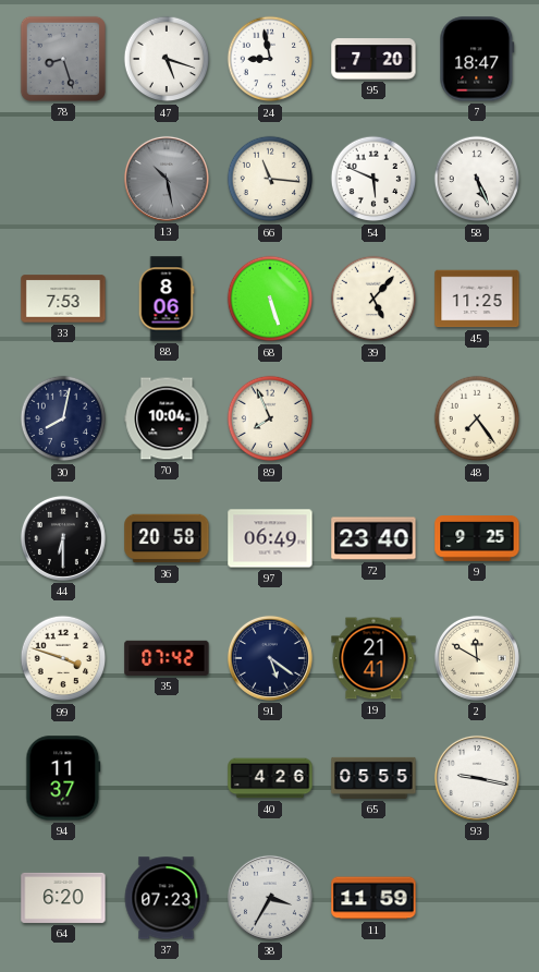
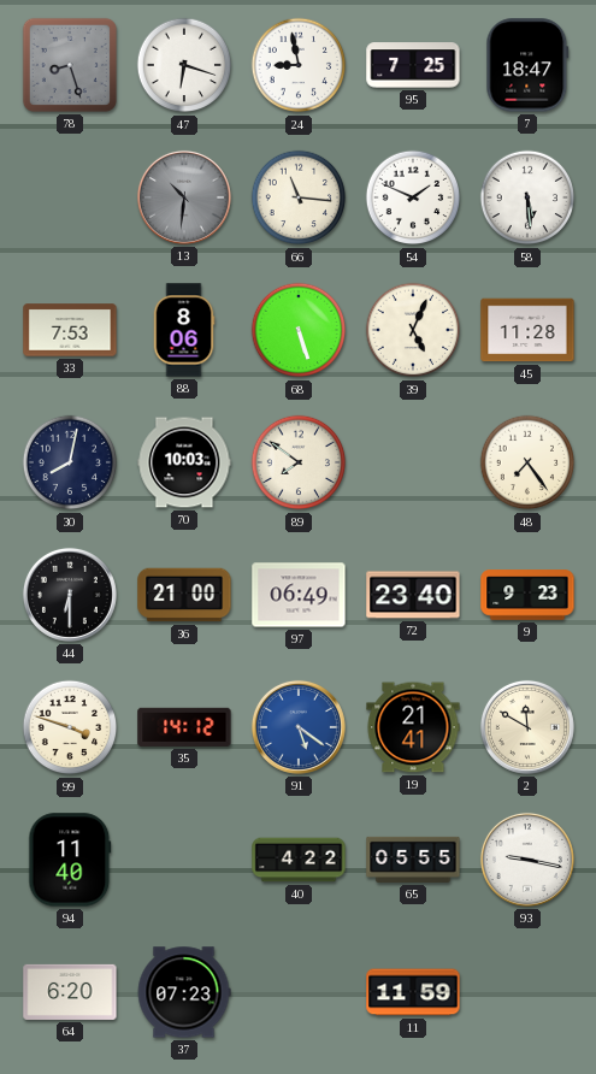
47: 5:18 -> 6:18 (184, 65)
95: 7:20 -> 7:25 (413, 65)
13: 10:28 -> 10:31 (184, 197)
54: 5:49 -> 1:49 (413, 197)
58: 5:26 -> 5:29 (527, 197)
39: 5:07 -> 5:04 (413, 330)
45: 11:25 -> 11:28 (527, 330)
70: 10:04 -> 10:03 (184, 462)
89: 7:56 -> 7:51 (299, 462)
36: 20:58 -> 21:00 (184, 595)
9: 9:25 -> 9:23 (527, 595)
35: 07:42 -> 14:12 (184, 727)
91 dial: navy -> blue (299, 727)
94: 11:37 -> 11:40 (70, 860)
40: 4:26 -> 4:22 (299, 860)
38: 3:35 -> none (270, 898)
